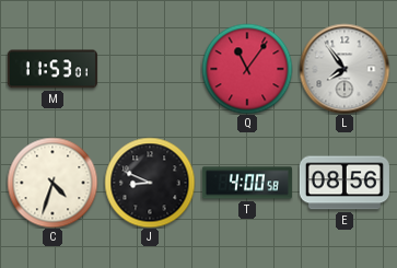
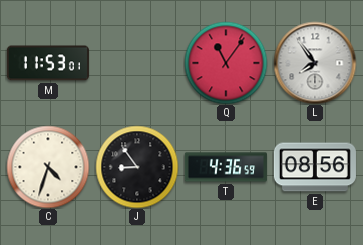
J: 8:49 -> 8:54 (137, 167)
T: 4:00 -> 4:36 (226, 167)
